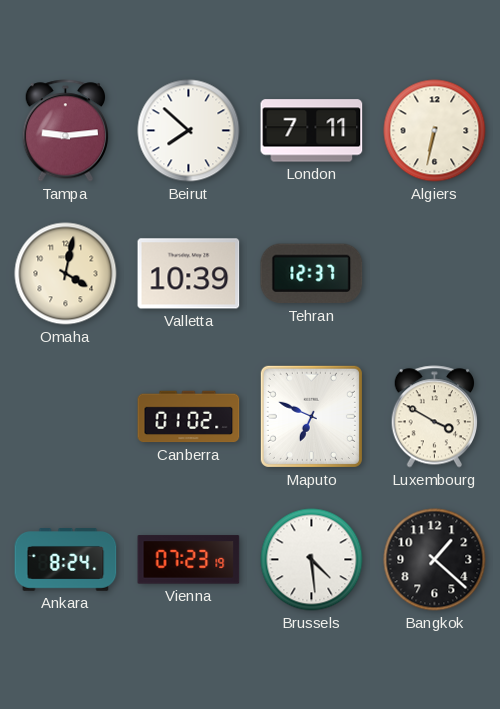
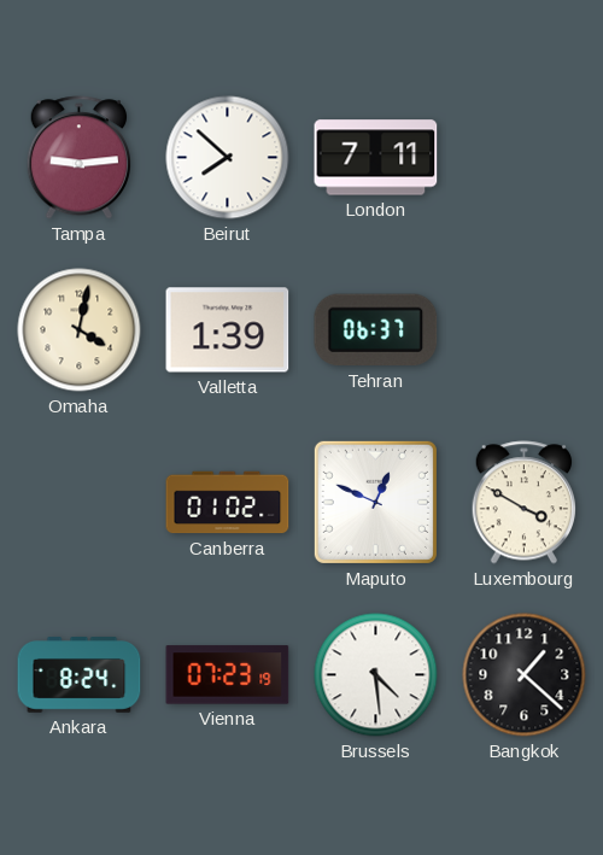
Algiers: 6:32 -> none (435, 131)
Valletta: 10:39 -> 1:39 (228, 330)
Tehran: 12:37 -> 06:37 (376, 330)
Maputo: 6:49 -> 12:49 (375, 502)
